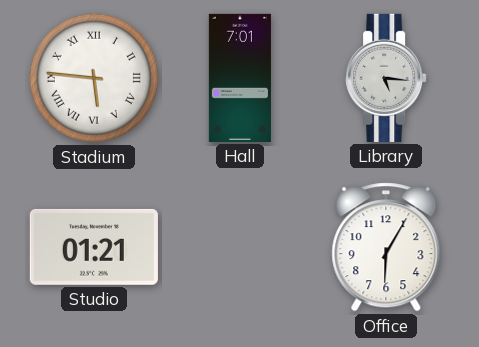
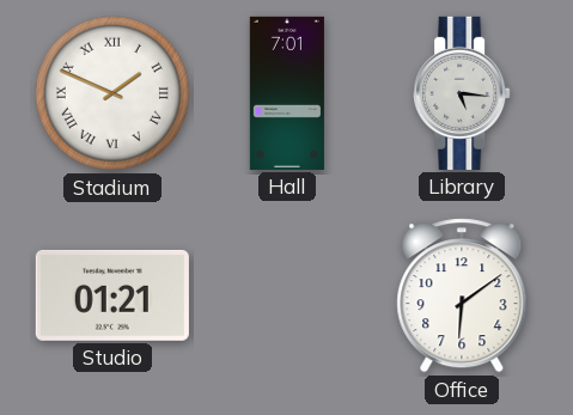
Stadium: 5:46 -> 1:49 (112, 93)
Office: 6:05 -> 6:09 (462, 295)
